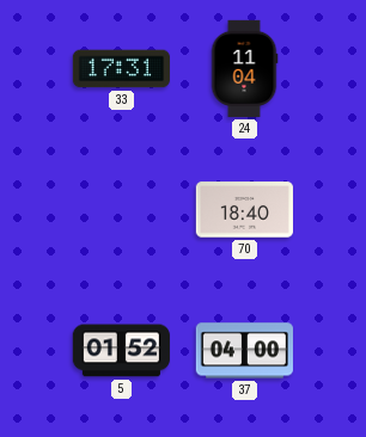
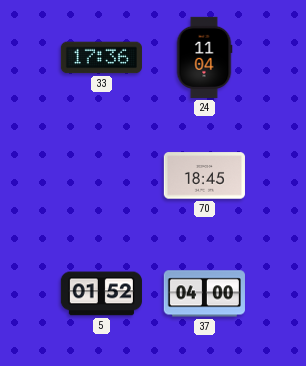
33: 17:31 -> 17:36 (101, 58)
70: 18:40 -> 18:45 (204, 176)
